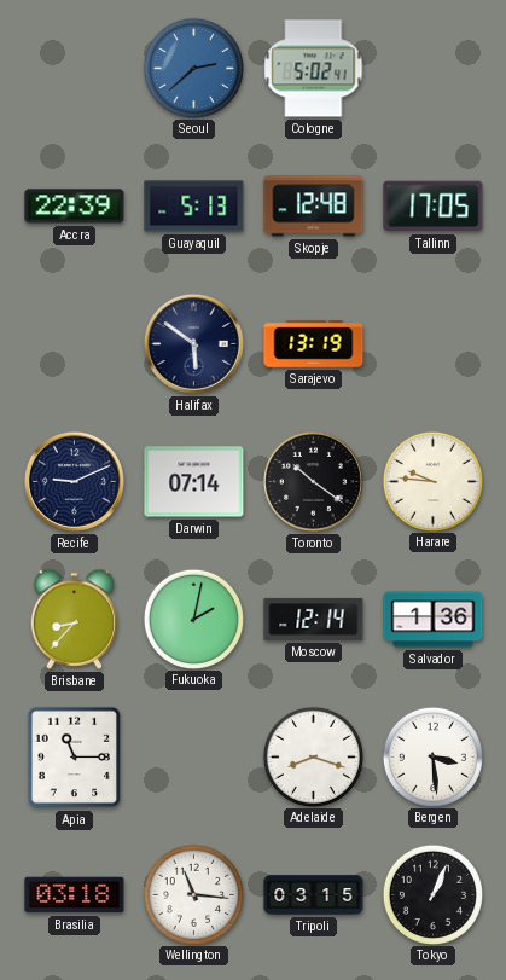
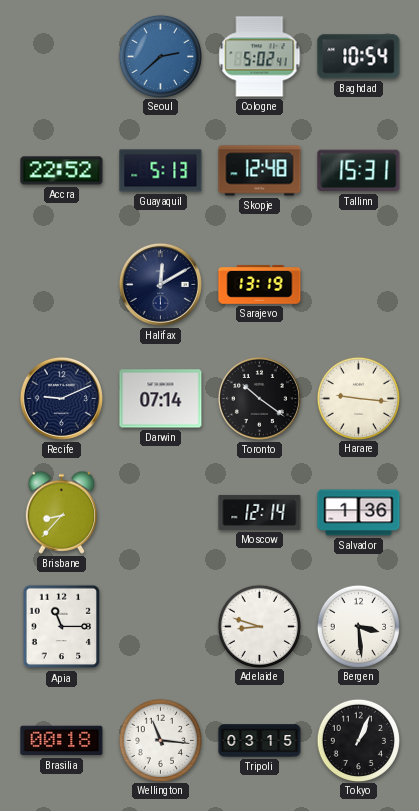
Baghdad: none -> 10:54 (359, 57)
Accra: 22:39 -> 22:52 (62, 171)
Tallinn: 17:05 -> 15:31 (359, 171)
Halifax: 5:51 -> 12:10 (160, 284)
Harare: 9:46 -> 9:16 (358, 398)
Fukuoka: 2:02 -> none (193, 619)
Adelaide: 8:18 -> 8:48 (259, 626)
Brasilia: 03:18 -> 00:18 (62, 741)
